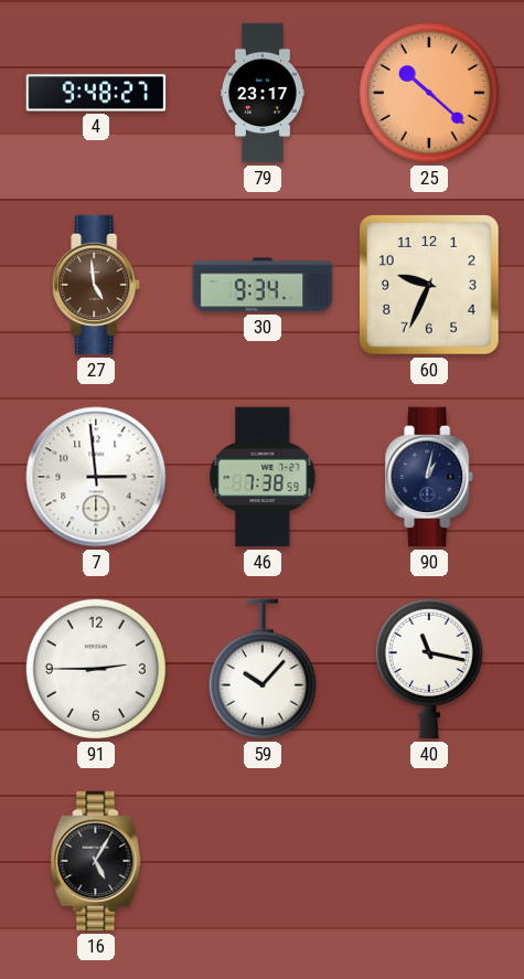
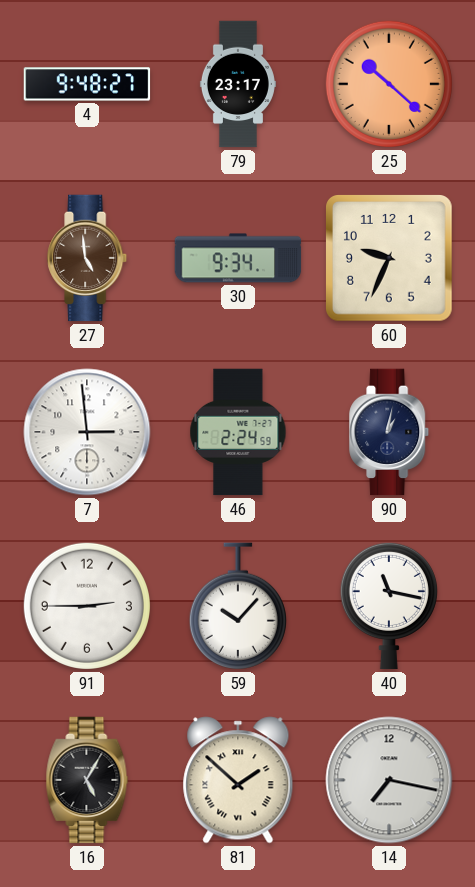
46: 7:38 -> 2:24 (238, 432)
81: none -> 1:52 (238, 780)
14: none -> 7:17 (389, 780)
